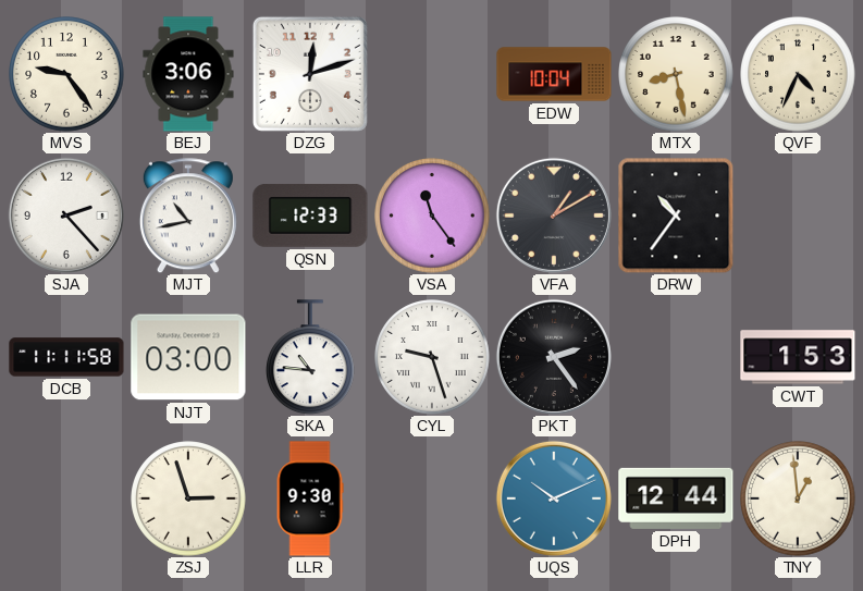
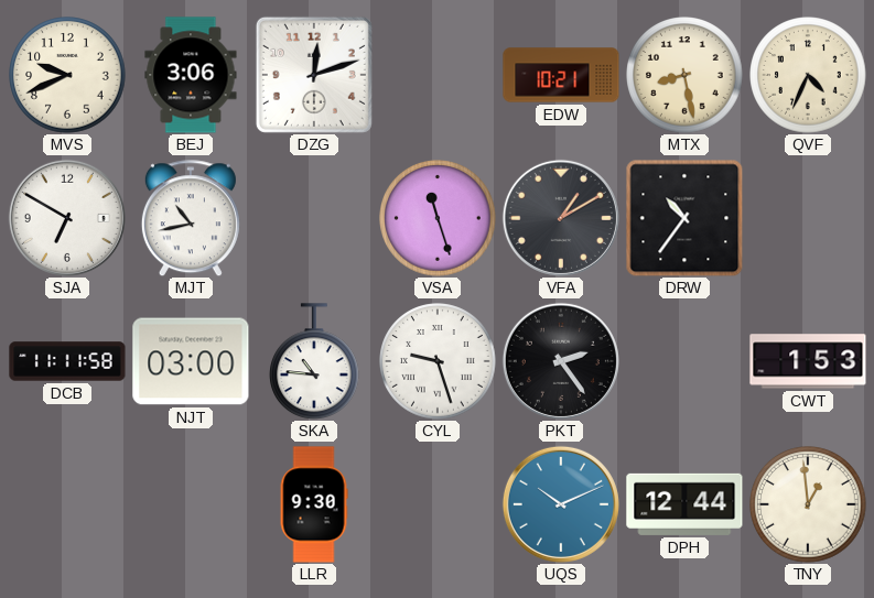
MVS: 9:24 -> 9:41 (67, 75)
EDW: 10:04 -> 10:21 (561, 75)
SJA: 2:23 -> 6:50 (67, 218)
QSN: 12:33 -> none (310, 216)
VSA: 11:24 -> 11:27 (438, 218)
ZSJ: 2:57 -> none (188, 498)
